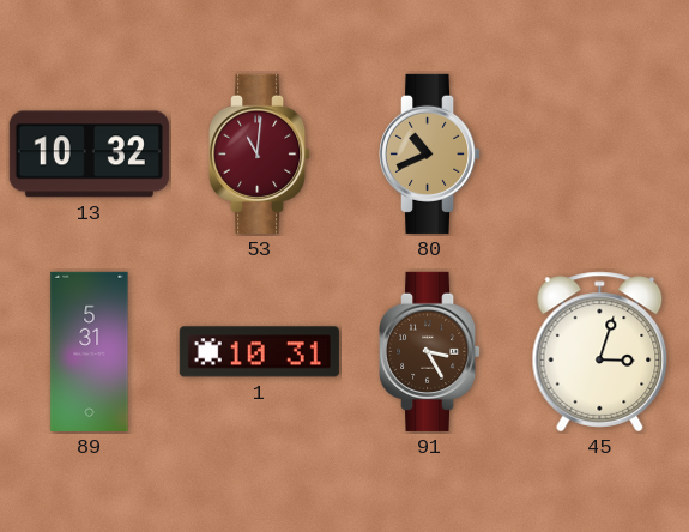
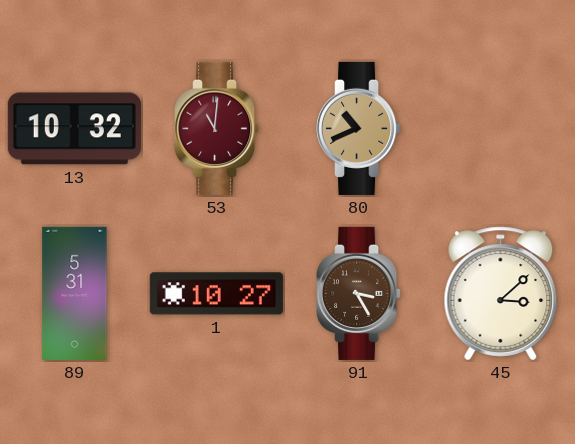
1: 10:31 -> 10:27 (216, 294)
45: 3:03 -> 3:08 (501, 294)
